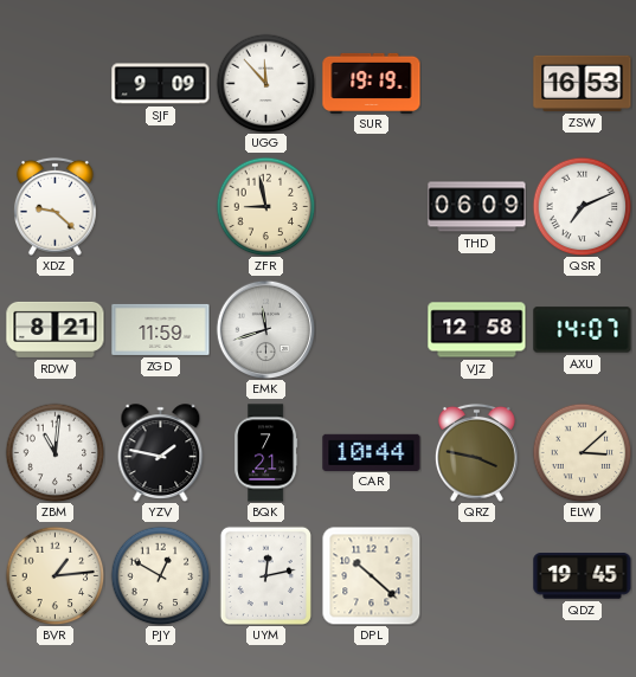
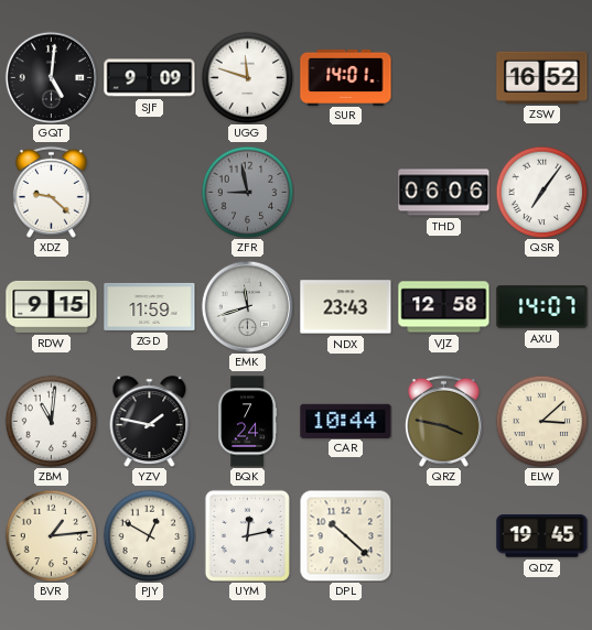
GQT: none -> 5:01 (51, 77)
UGG: 11:53 -> 11:48 (247, 77)
SUR: 19:19 -> 14:01 (346, 77)
ZSW: 16:53 -> 16:52 (542, 77)
ZFR dial: cream -> grey (247, 192)
THD: 06:09 -> 06:06 (444, 193)
QSR: 7:11 -> 7:06 (541, 192)
RDW: 8:21 -> 9:15 (52, 306)
NDX: none -> 23:43 (346, 307)
BQK: 7:21 -> 7:24 (247, 422)
